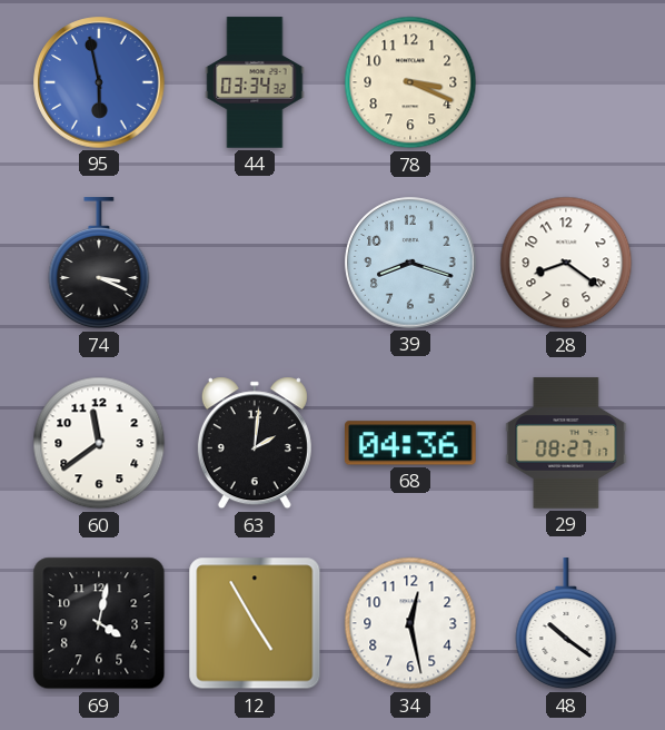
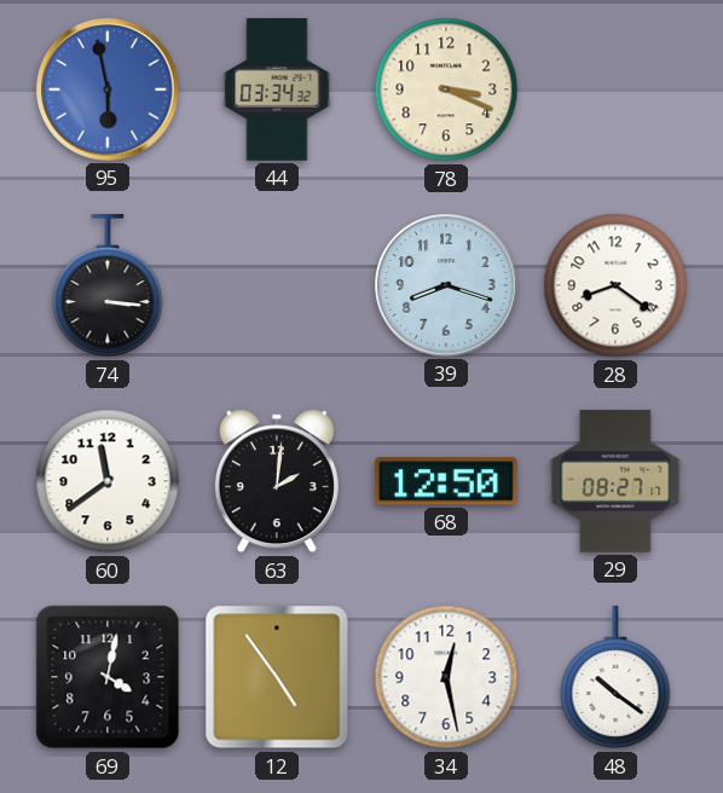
74: 3:19 -> 3:16 (108, 286)
68: 04:36 -> 12:50 (446, 481)
12: 4:55 -> 4:54 (277, 677)
